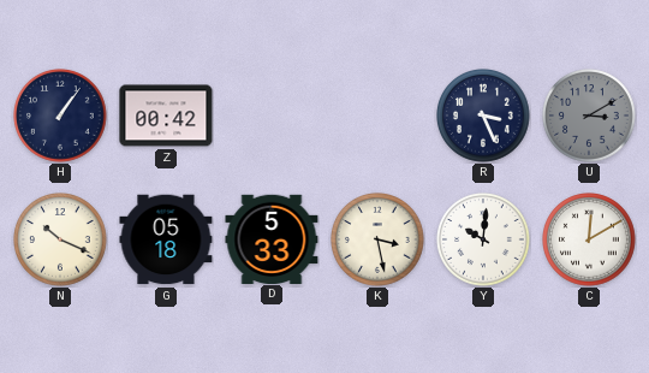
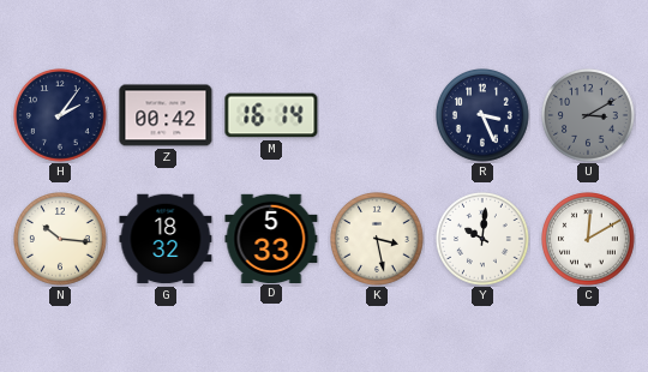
H: 1:06 -> 2:06 (60, 115)
M: none -> 16:14 (271, 115)
N: 10:19 -> 10:16 (60, 239)
G: 05:18 -> 18:32 (166, 239)
